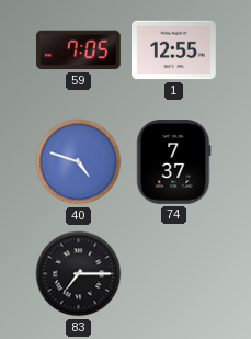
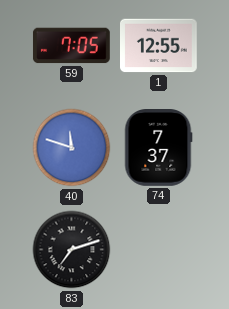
40: 4:48 -> 11:48 (72, 148)
83: 7:15 -> 7:12 (72, 250)
